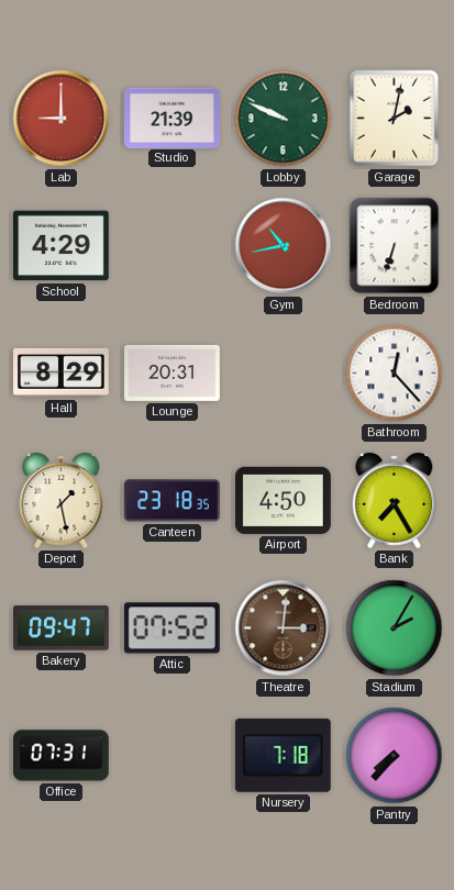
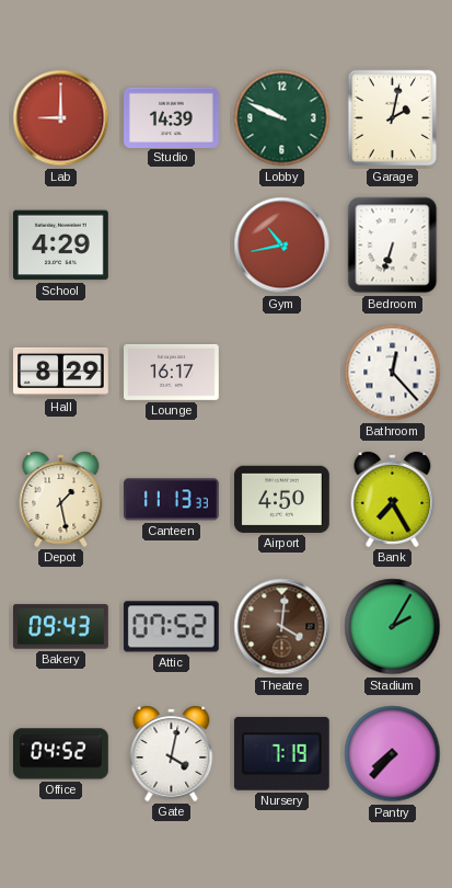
Studio: 21:39 -> 14:39 (172, 117)
Lounge: 20:31 -> 16:17 (172, 372)
Canteen: 23:18 -> 11:13 (171, 500)
Bakery: 09:47 -> 09:43 (61, 627)
Theatre: 3:01 -> 4:01 (282, 627)
Office: 07:31 -> 04:52 (61, 754)
Gate: none -> 4:02 (172, 753)
Nursery: 7:18 -> 7:19 (281, 753)
